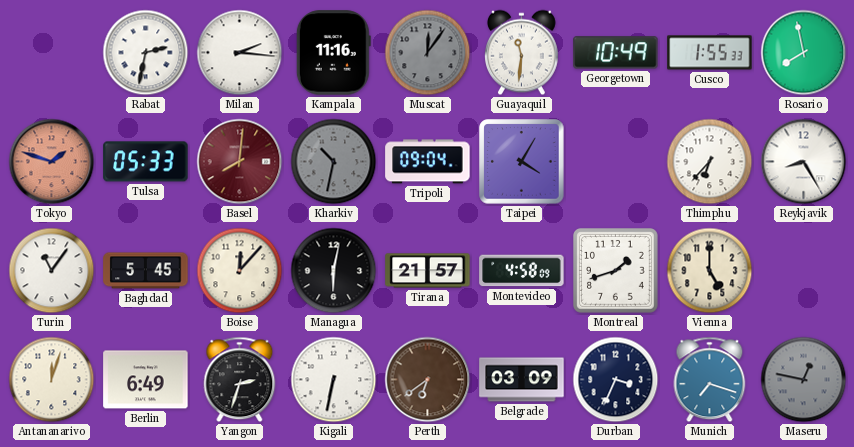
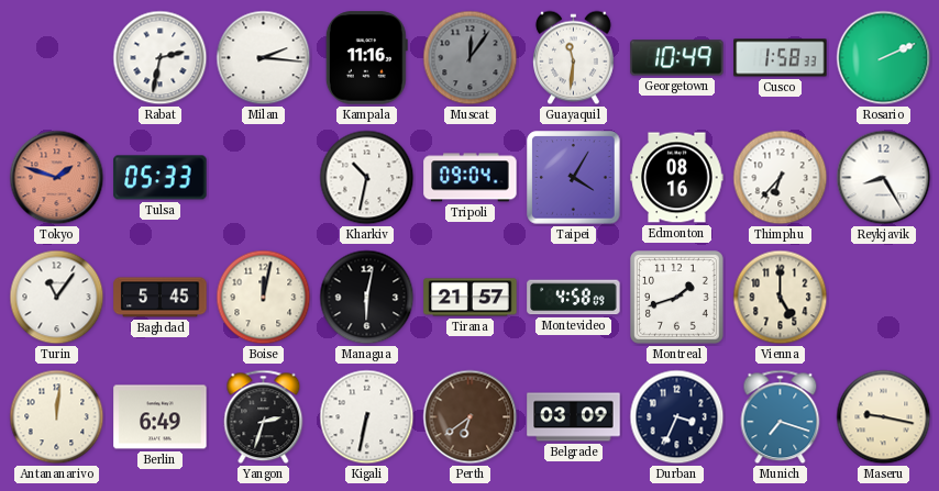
Cusco: 1:55 -> 1:58 (781, 58)
Rosario: 7:58 -> 2:11 (884, 58)
Basel: 8:01 -> none (240, 162)
Kharkiv dial: grey -> white (367, 178)
Edmonton: none -> 08:16 (677, 178)
Boise: 12:07 -> 12:02 (264, 298)
Antananarivo: 12:03 -> 12:01 (57, 417)
Maseru: 12:47 -> 9:17 (884, 417)
Maseru dial: grey -> cream (884, 417)
